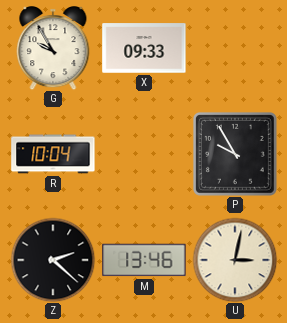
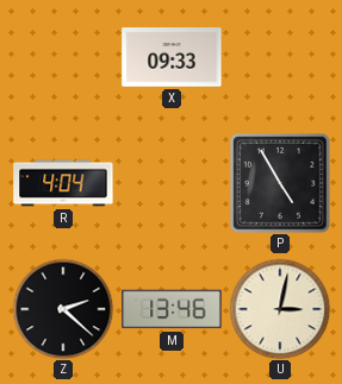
G: 9:55 -> none (53, 49)
R: 10:04 -> 4:04 (63, 183)
P: 9:55 -> 4:55 (280, 183)
